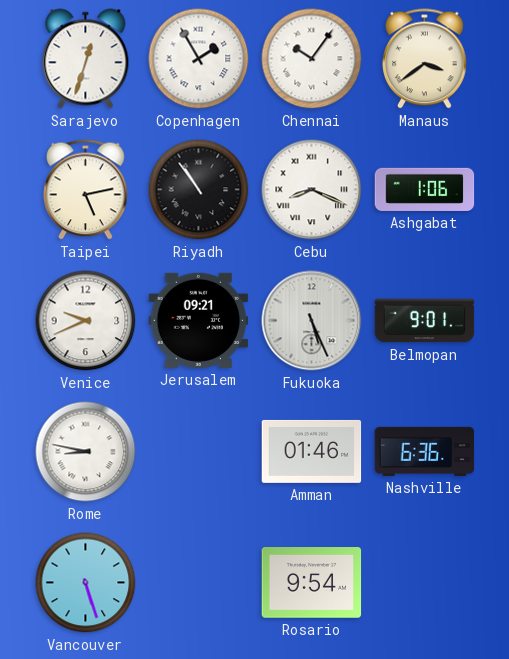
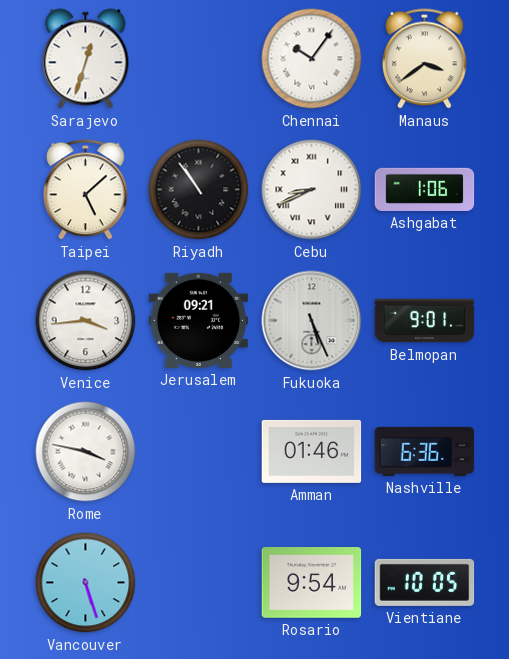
Copenhagen: 1:55 -> none (199, 59)
Taipei: 5:13 -> 5:08 (86, 190)
Cebu: 8:19 -> 8:41 (312, 190)
Venice: 9:41 -> 3:44 (86, 321)
Rome: 8:47 -> 3:47 (86, 452)
Vientiane: none -> 10:05 (425, 582)
